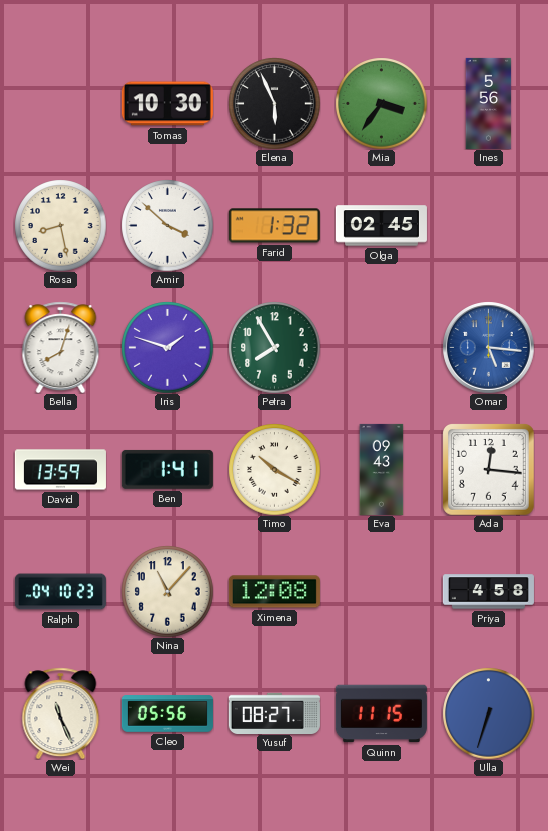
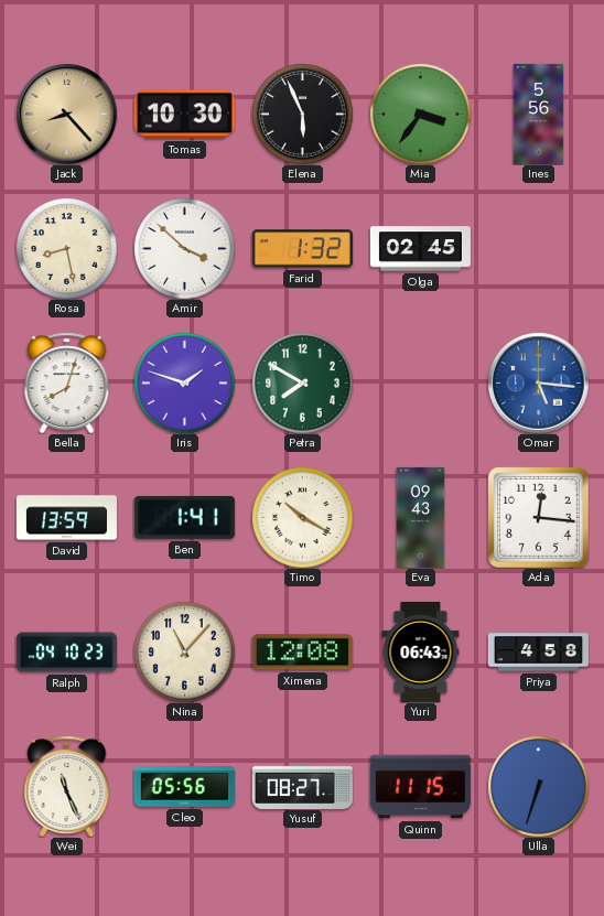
Jack: none -> 8:23 (66, 114)
Petra: 7:55 -> 7:50 (302, 382)
Yuri: none -> 06:43 (421, 651)
